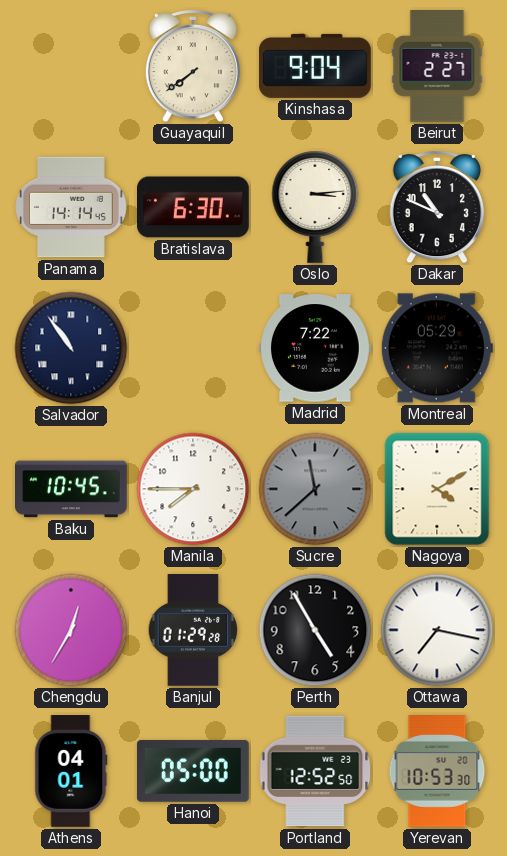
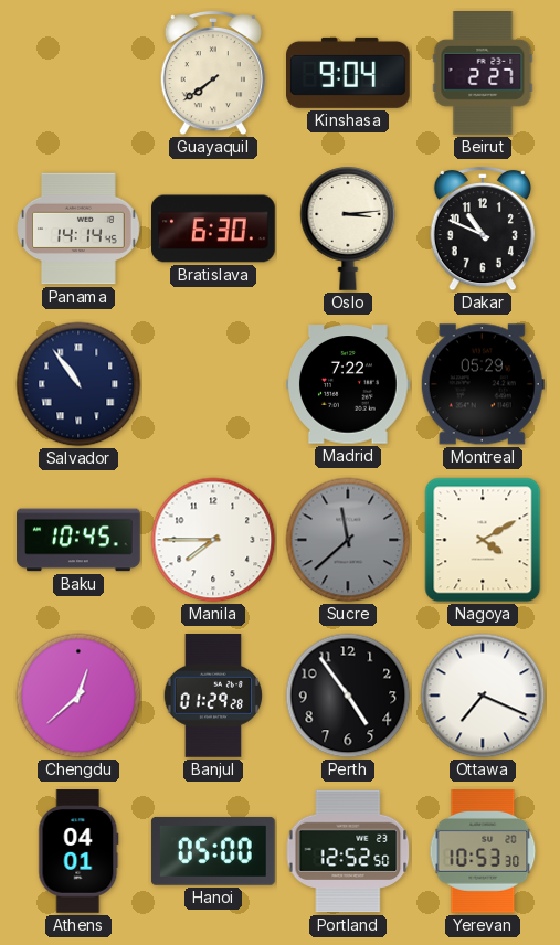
Chengdu: 12:35 -> 12:38 (78, 696)
Perth: 4:55 -> 4:54 (348, 696)
Ottawa: 7:17 -> 7:19 (483, 696)
